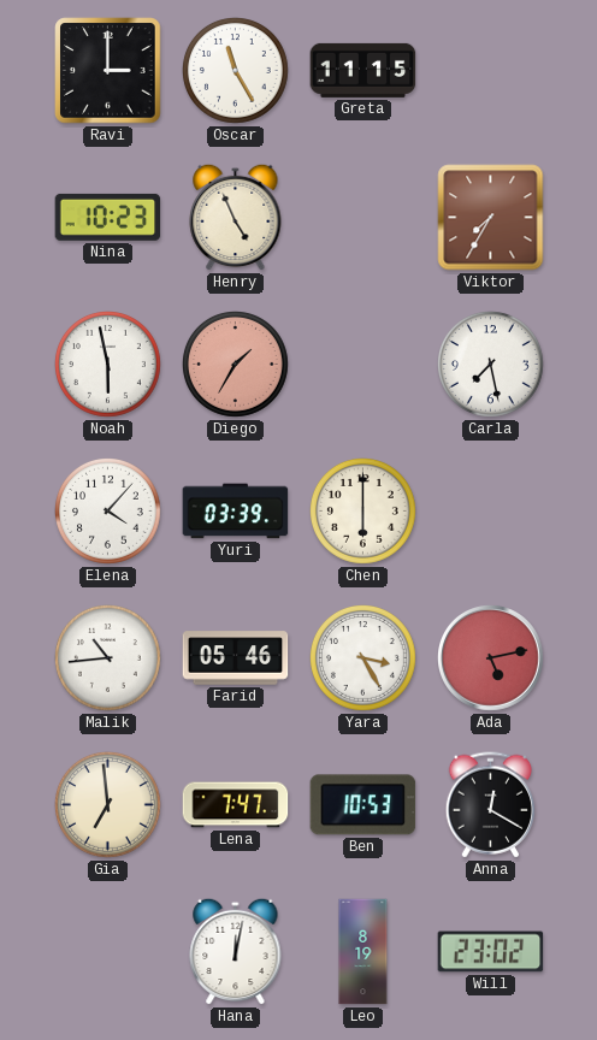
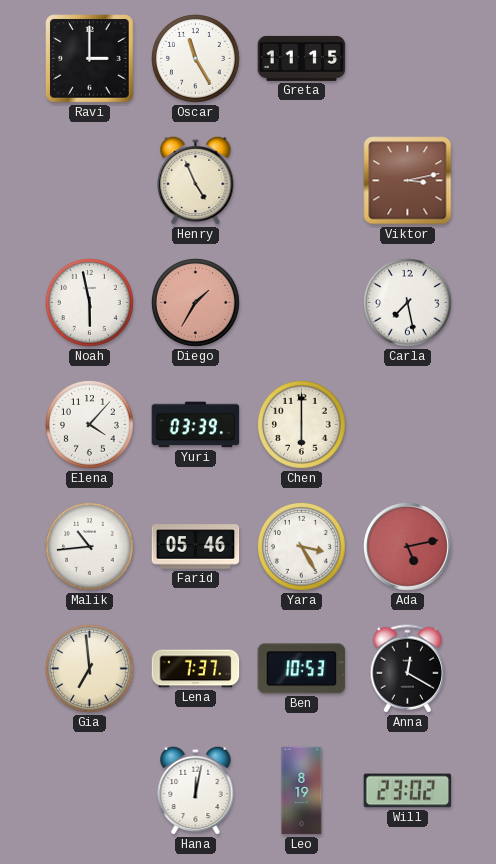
Nina: 10:23 -> none (108, 217)
Viktor: 7:35 -> 3:13 (408, 181)
Lena: 7:47 -> 7:37 (196, 669)
